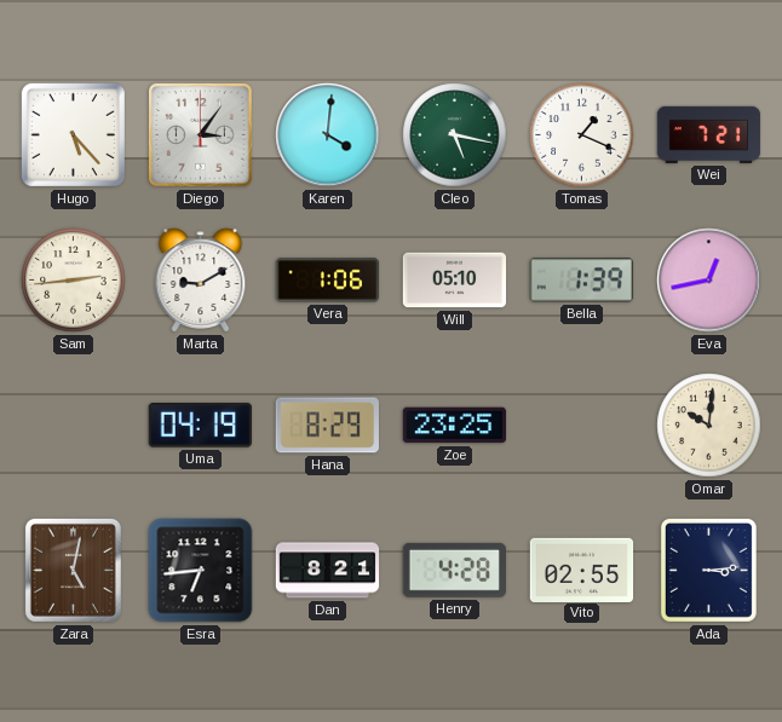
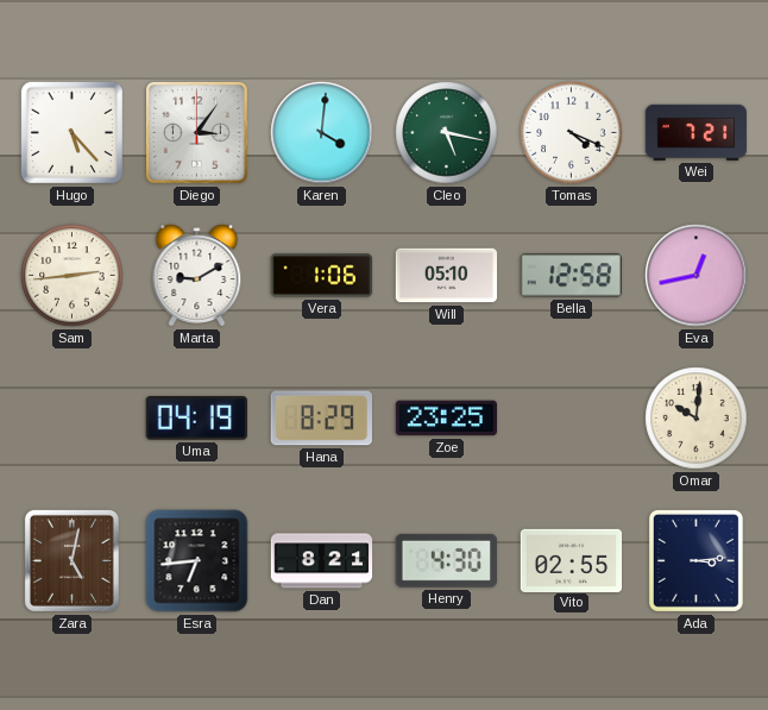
Tomas: 1:19 -> 4:19 (572, 133)
Bella: 1:39 -> 12:58 (571, 276)
Henry: 4:28 -> 4:30 (446, 560)
